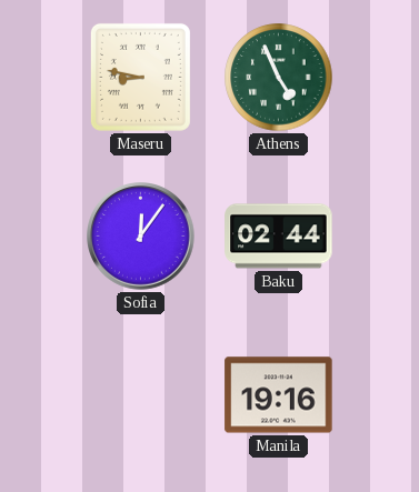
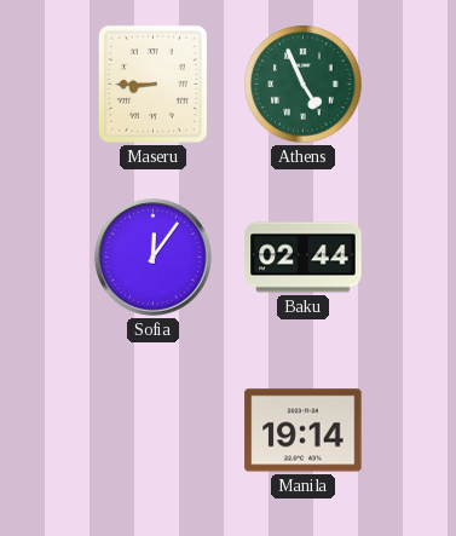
Maseru: 8:47 -> 8:45 (152, 83)
Manila: 19:16 -> 19:14 (304, 431)
